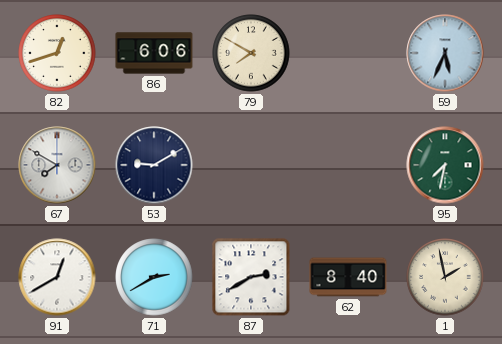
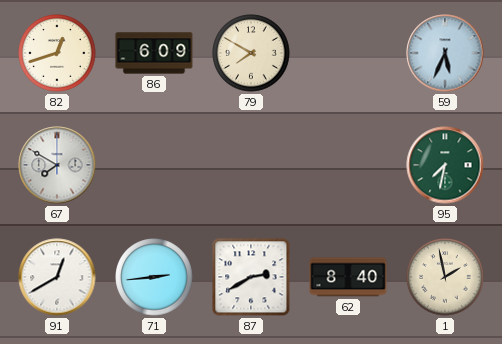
86: 6:06 -> 6:09 (154, 53)
53: 9:10 -> none (154, 165)
71: 2:40 -> 2:44 (154, 277)
